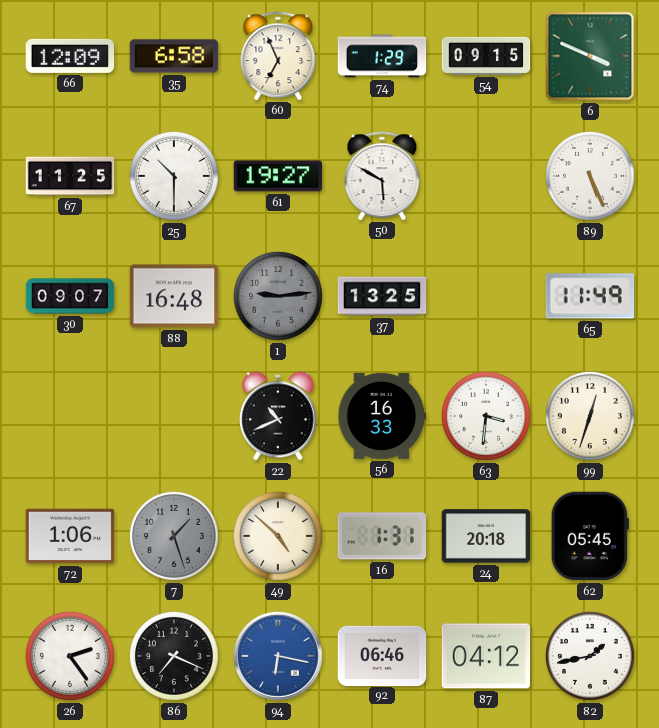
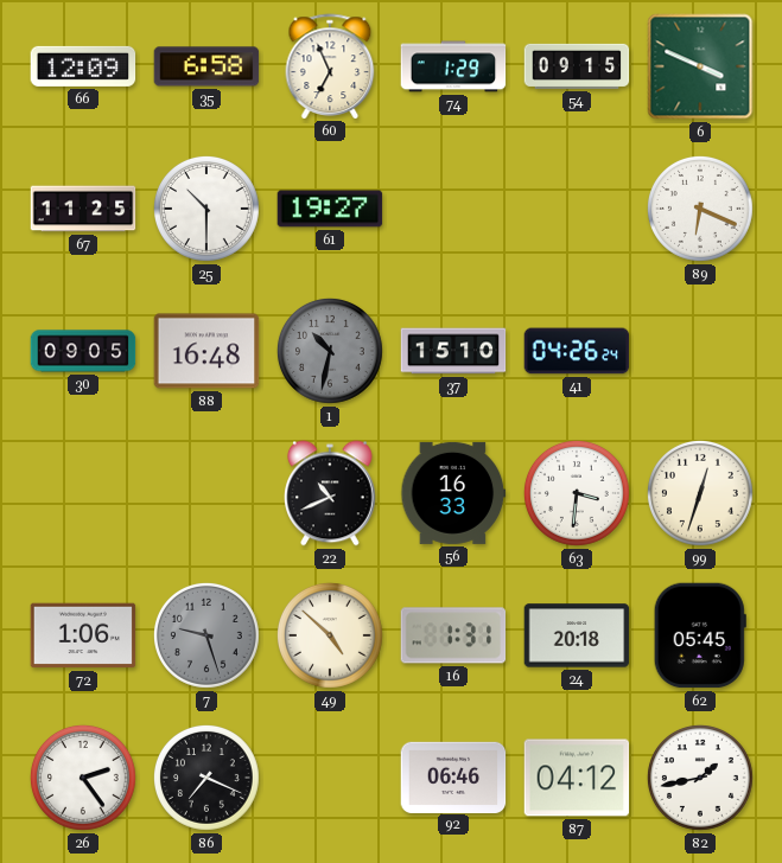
50: 5:50 -> none (382, 176)
89: 5:26 -> 6:19 (700, 209)
30: 09:07 -> 09:05 (83, 351)
1: 9:14 -> 10:32 (330, 351)
37: 13:25 -> 15:10 (453, 351)
41: none -> 04:26 (577, 351)
65: 11:49 -> none (590, 296)
7: 1:27 -> 9:27 (206, 635)
94: 6:17 -> none (279, 657)
